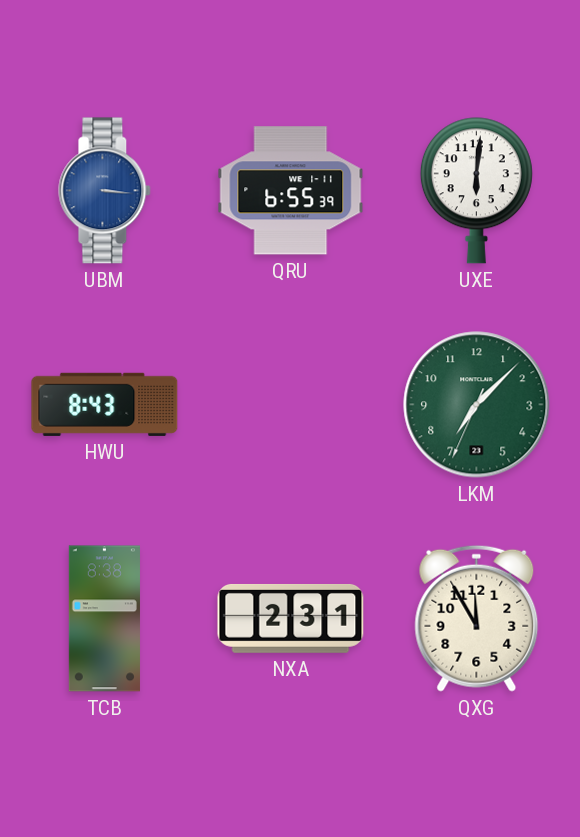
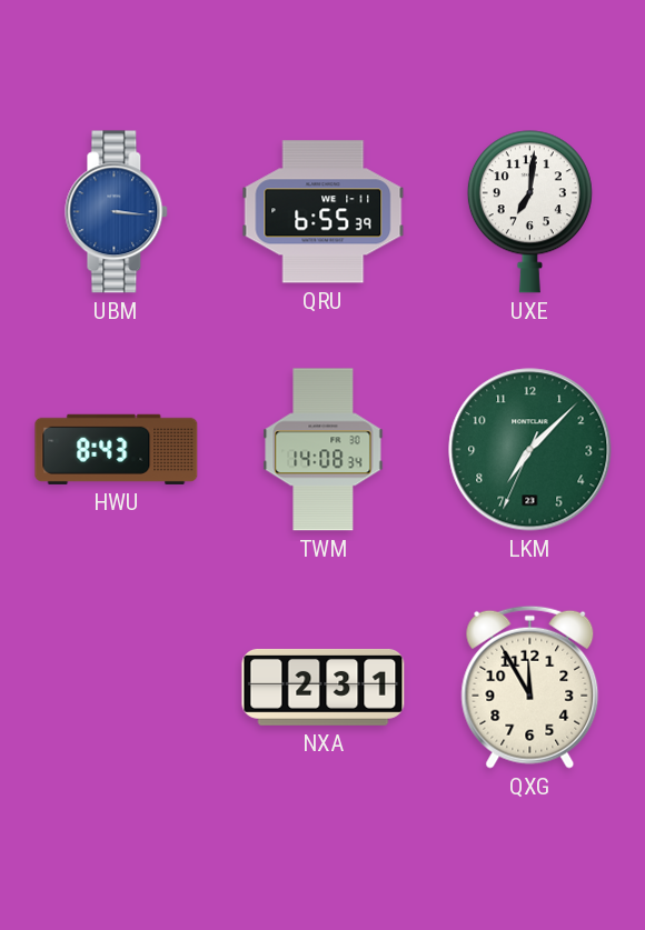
UXE: 6:01 -> 7:01 (529, 212)
TWM: none -> 14:08 (324, 450)
TCB: 8:38 -> none (104, 619)
